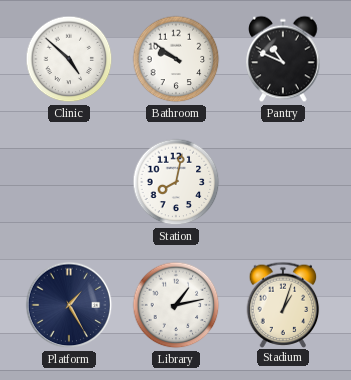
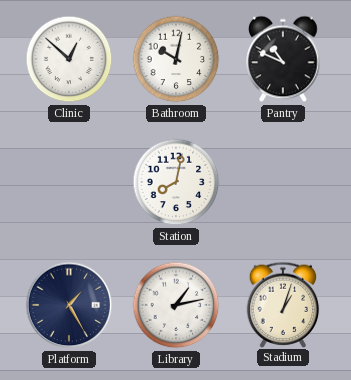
Clinic: 4:52 -> 12:52 (69, 59)
Bathroom: 9:51 -> 10:02 (176, 59)
